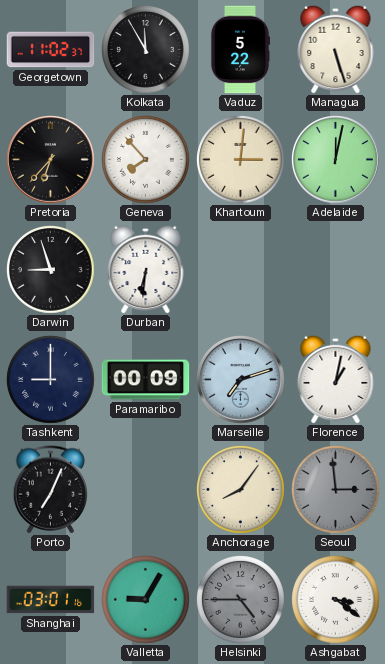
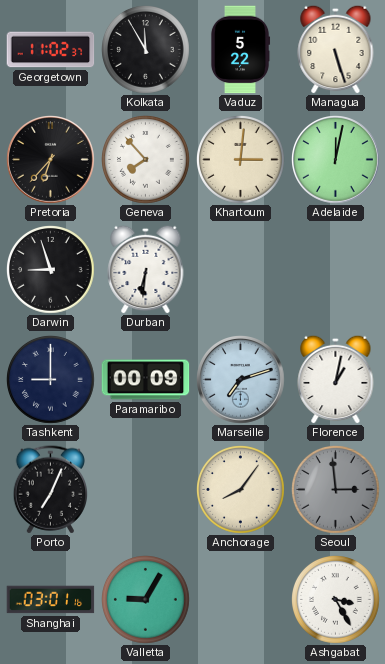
Helsinki: 4:45 -> none (241, 600)
Ashgabat: 3:21 -> 3:25 (336, 600)
